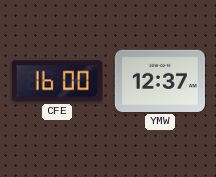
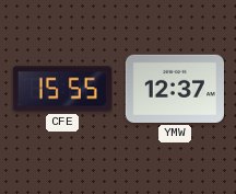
CFE: 16:00 -> 15:55 (62, 89)
